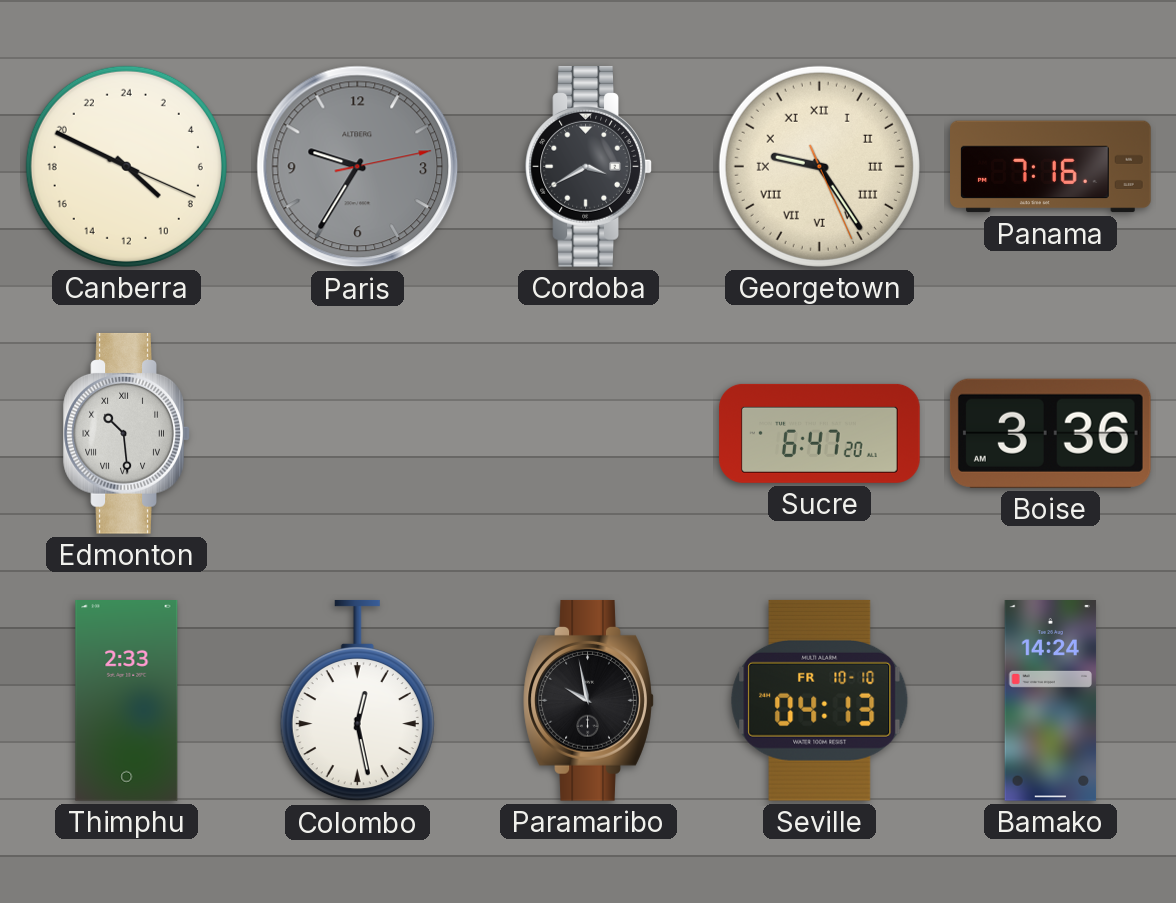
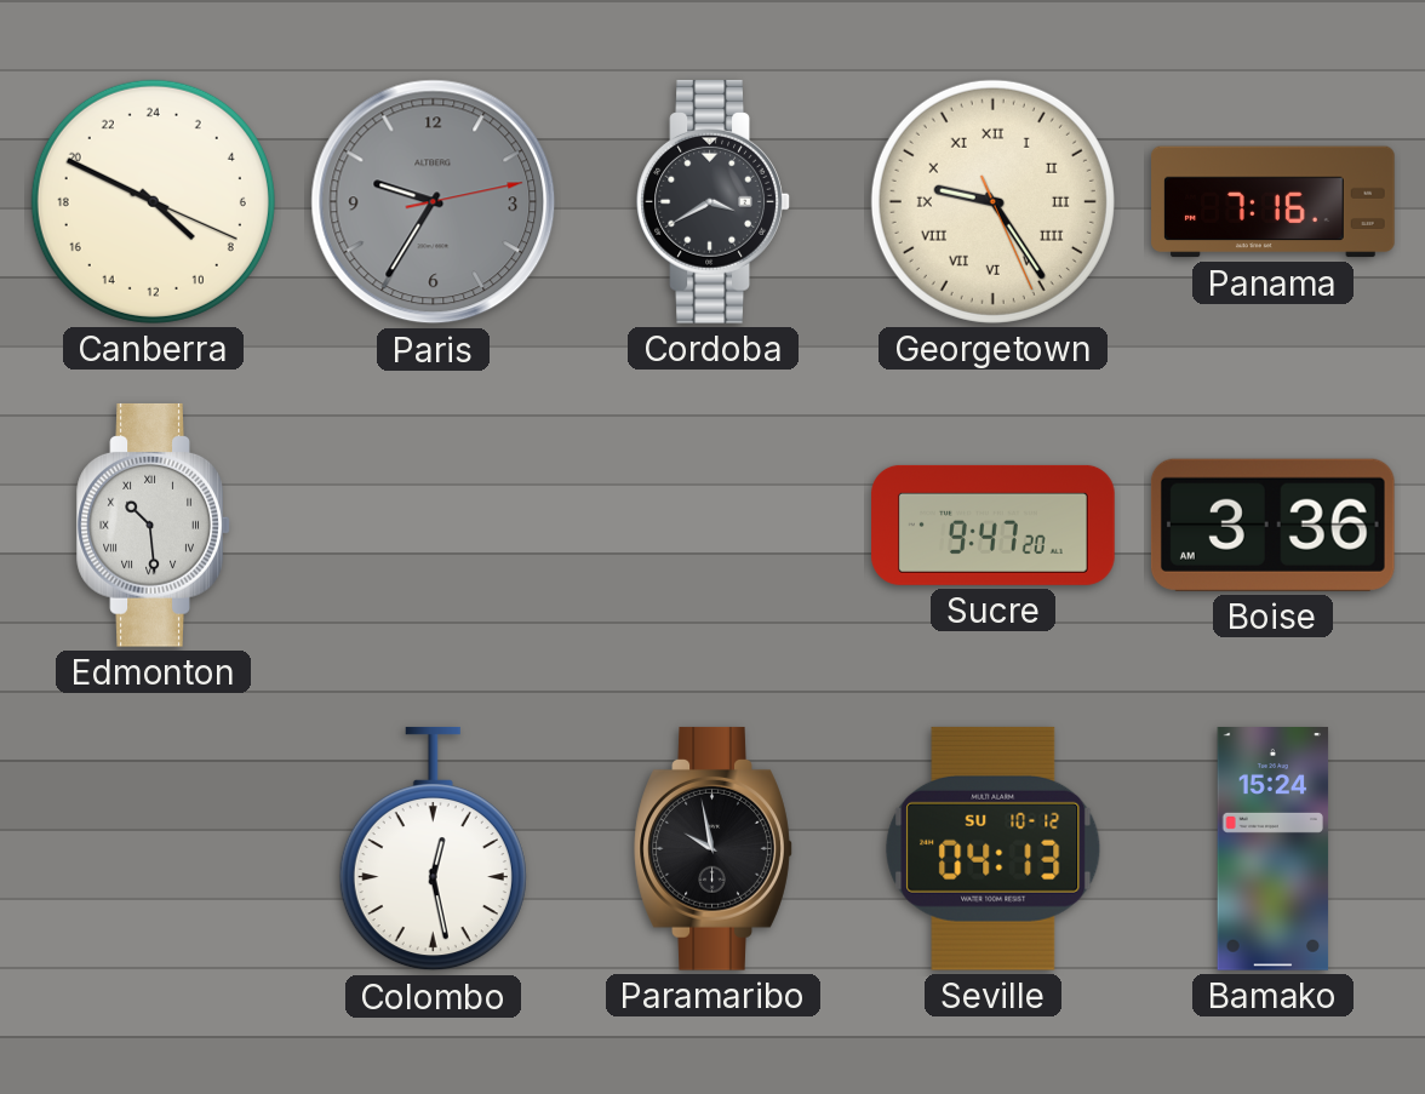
Sucre: 6:47 -> 9:47 (994, 525)
Thimphu: 2:33 -> none (127, 701)
Seville date: FR 10-10 -> SU 10-12 (994, 848)
Bamako: 14:24 -> 15:24 (1274, 849)
